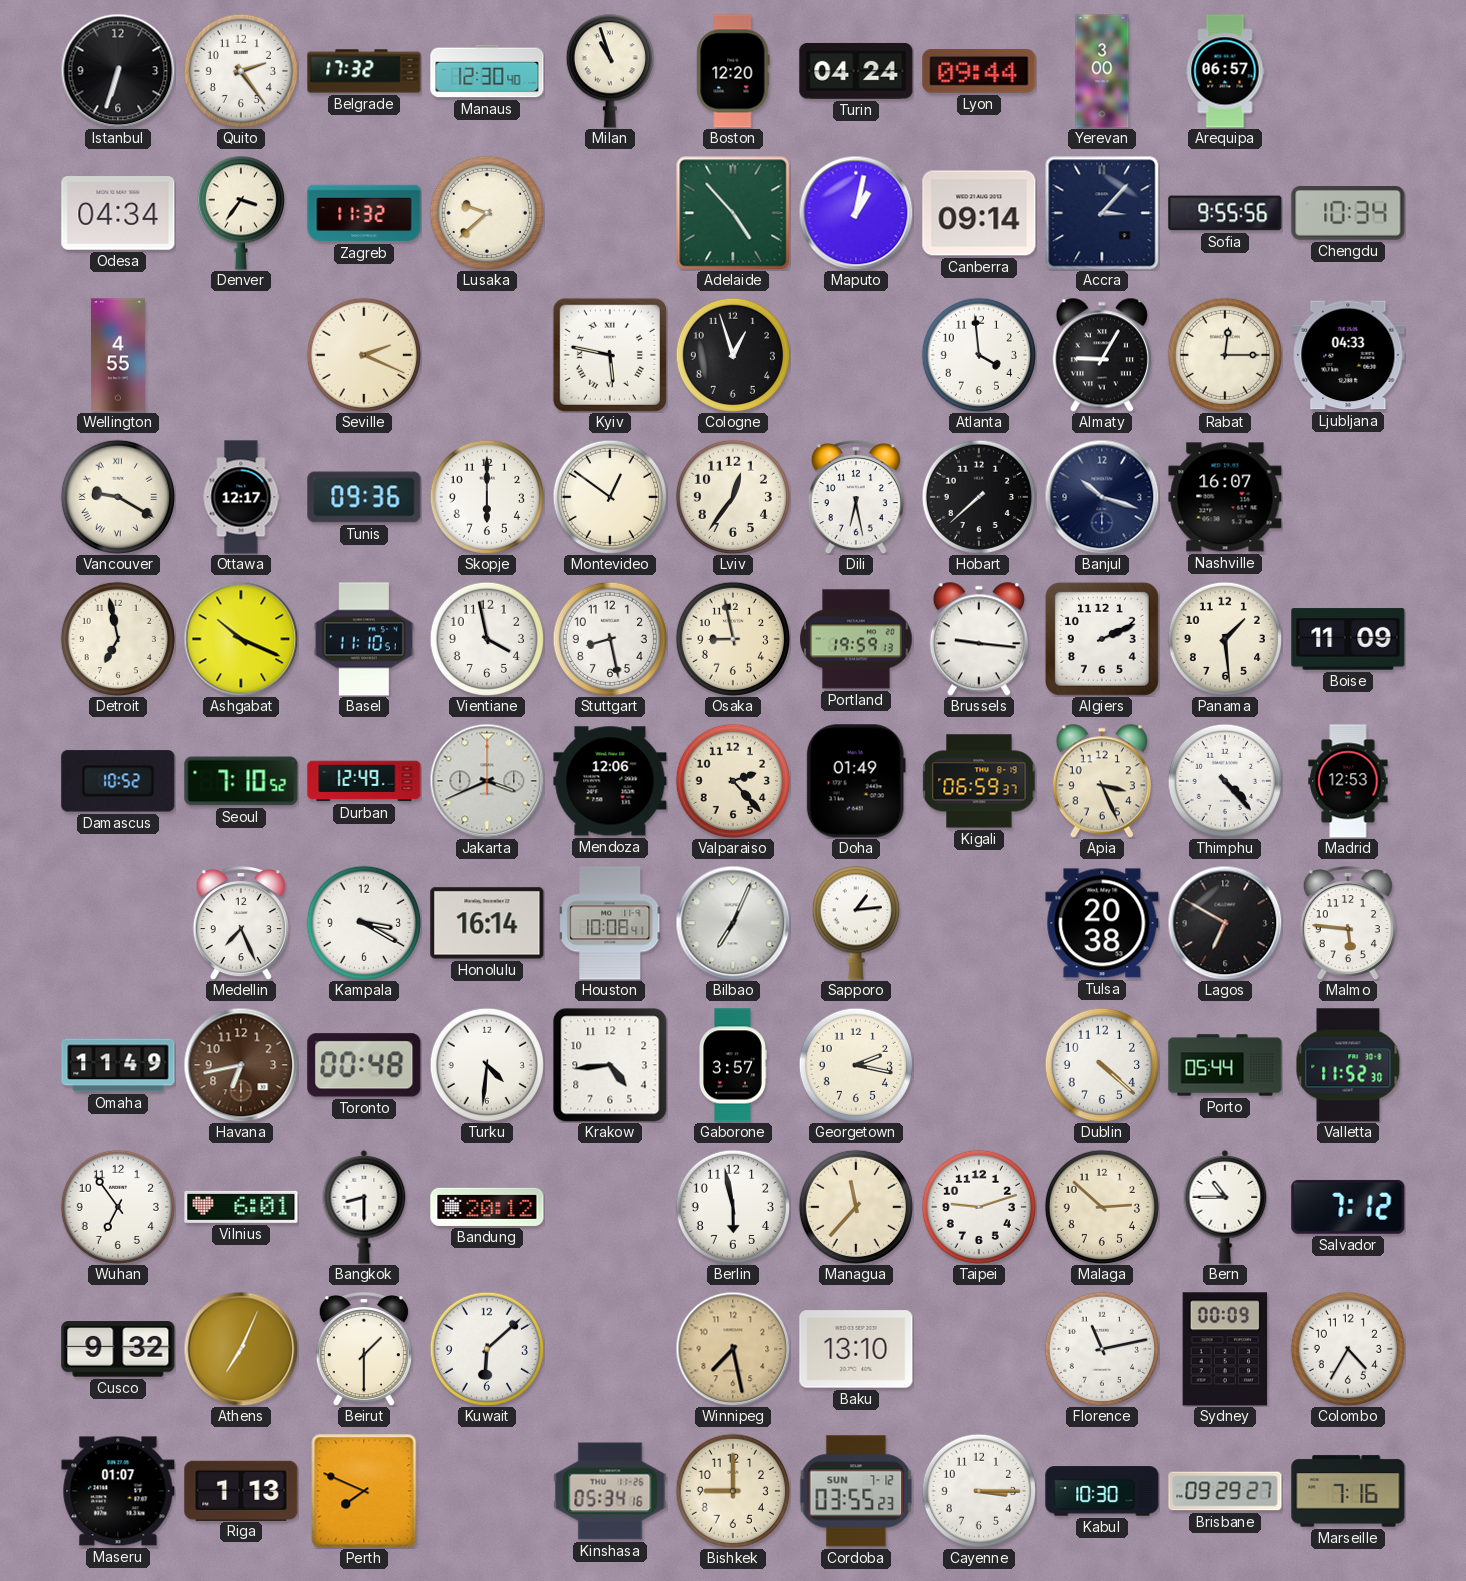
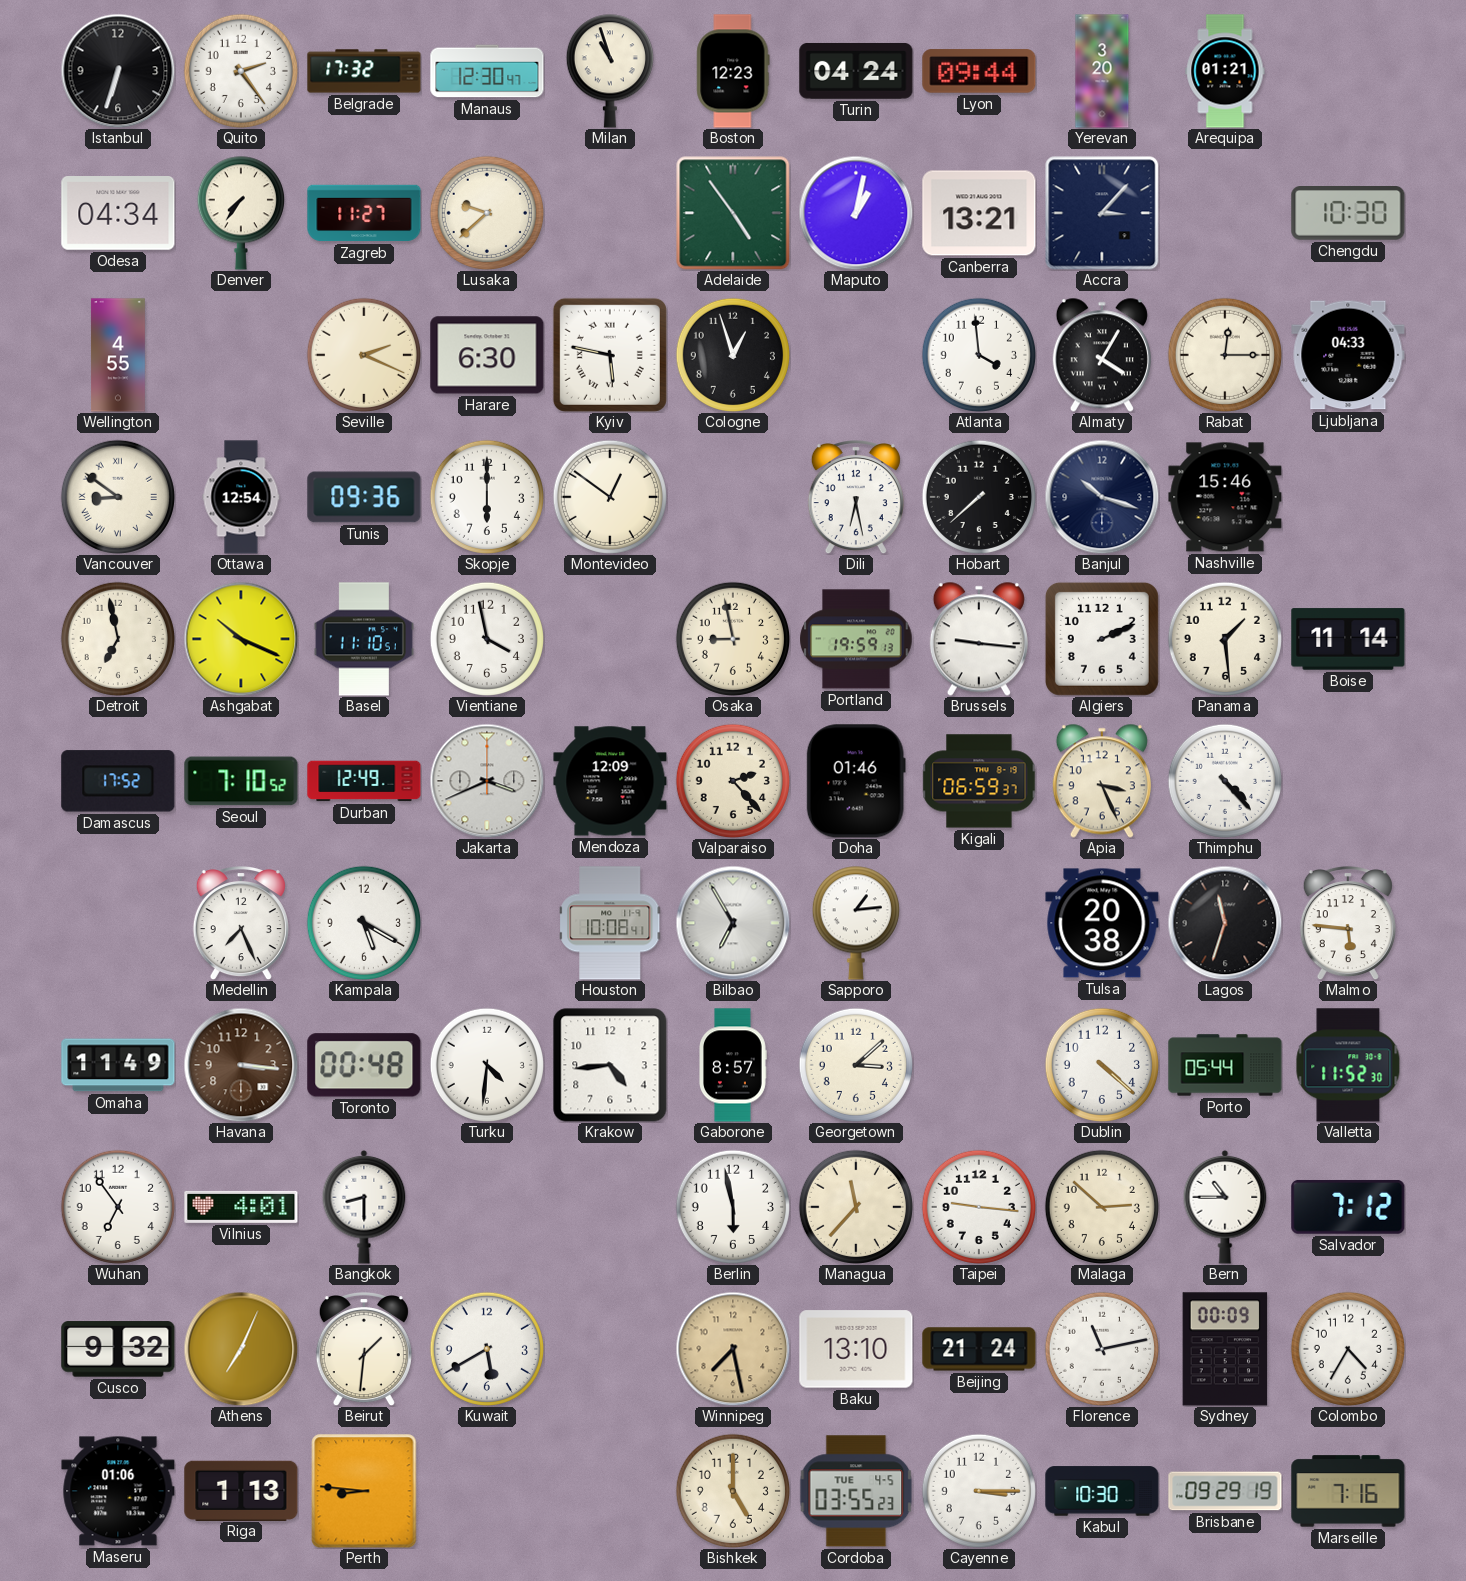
Manaus: 12:30:40 -> 12:30:47 (487, 71)
Boston: 12:20 -> 12:23 (733, 71)
Yerevan: 3:00 -> 3:20 (1102, 71)
Arequipa: 06:57 -> 01:21 (1225, 71)
Denver: 3:36 -> 7:36 (241, 213)
Zagreb: 11:32 -> 11:27 (364, 213)
Adelaide: 4:53 -> 4:54 (733, 213)
Canberra: 09:14 -> 13:21 (979, 213)
Sofia: 9:55 -> none (1225, 213)
Chengdu: 10:34 -> 10:30 (1348, 213)
Harare: none -> 6:30 (487, 355)
Almaty: 9:05 -> 4:05 (1102, 355)
Vancouver: 9:20 -> 8:51 (118, 497)
Ottawa: 12:17 -> 12:54 (241, 497)
Lviv: 12:36 -> none (733, 497)
Nashville: 16:07 -> 15:46 (1225, 497)
Stuttgart: 8:28 -> none (610, 639)
Boise: 11:09 -> 11:14 (1348, 639)
Damascus: 10:52 -> 17:52 (118, 781)
Mendoza: 12:06 -> 12:09 (610, 781)
Doha: 01:49 -> 01:46 (856, 781)
Madrid: 12:53 -> none (1348, 781)
Kampala: 3:20 -> 5:20 (364, 923)
Honolulu: 16:14 -> none (487, 923)
Bilbao: 7:04 -> 6:55 (733, 923)
Lagos: 6:50 -> 11:33 (1225, 923)
Havana: 6:43 -> 3:16 (241, 1065)
Gaborone: 3:57 -> 8:57 (733, 1065)
Georgetown: 2:17 -> 3:08 (856, 1065)
Vilnius: 6:01 -> 4:01 (241, 1207)
Bandung: 20:12 -> none (487, 1207)
Taipei: 9:12 -> 9:16 (979, 1207)
Beirut: 1:30 -> 1:31 (364, 1350)
Kuwait: 6:08 -> 5:40 (487, 1349)
Beijing: none -> 21:24 (979, 1349)
Maseru: 01:07 -> 01:06 (118, 1491)
Perth: 7:49 -> 8:46 (364, 1491)
Kinshasa: 05:34 -> none (610, 1491)
Bishkek: 9:00 -> 5:00 (733, 1491)
Cordoba date: SUN 7-12 -> TUE 4-5 (856, 1491)
Brisbane: 09:29:27 -> 09:29:19 (1225, 1491)
